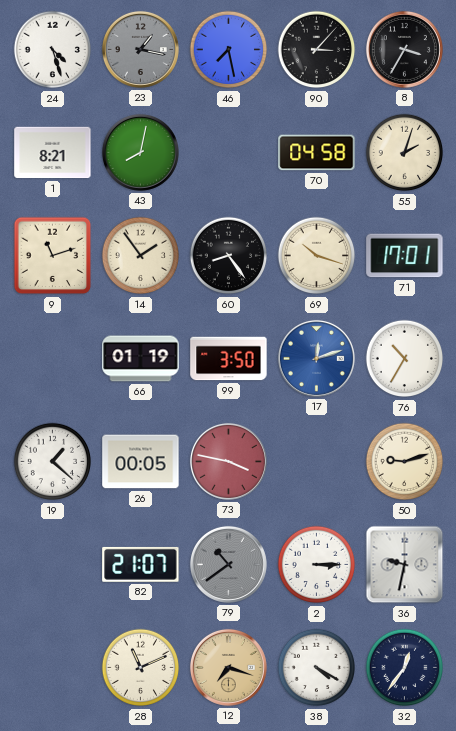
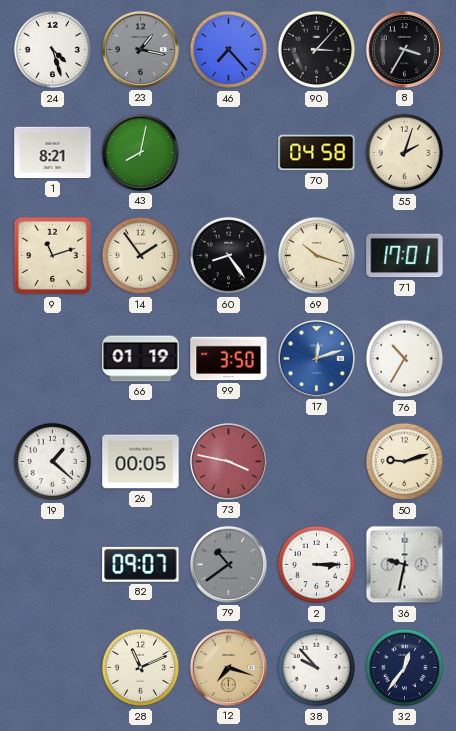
46: 7:28 -> 7:23 (229, 50)
82: 21:07 -> 09:07 (141, 564)
38: 4:20 -> 9:53 (317, 668)
